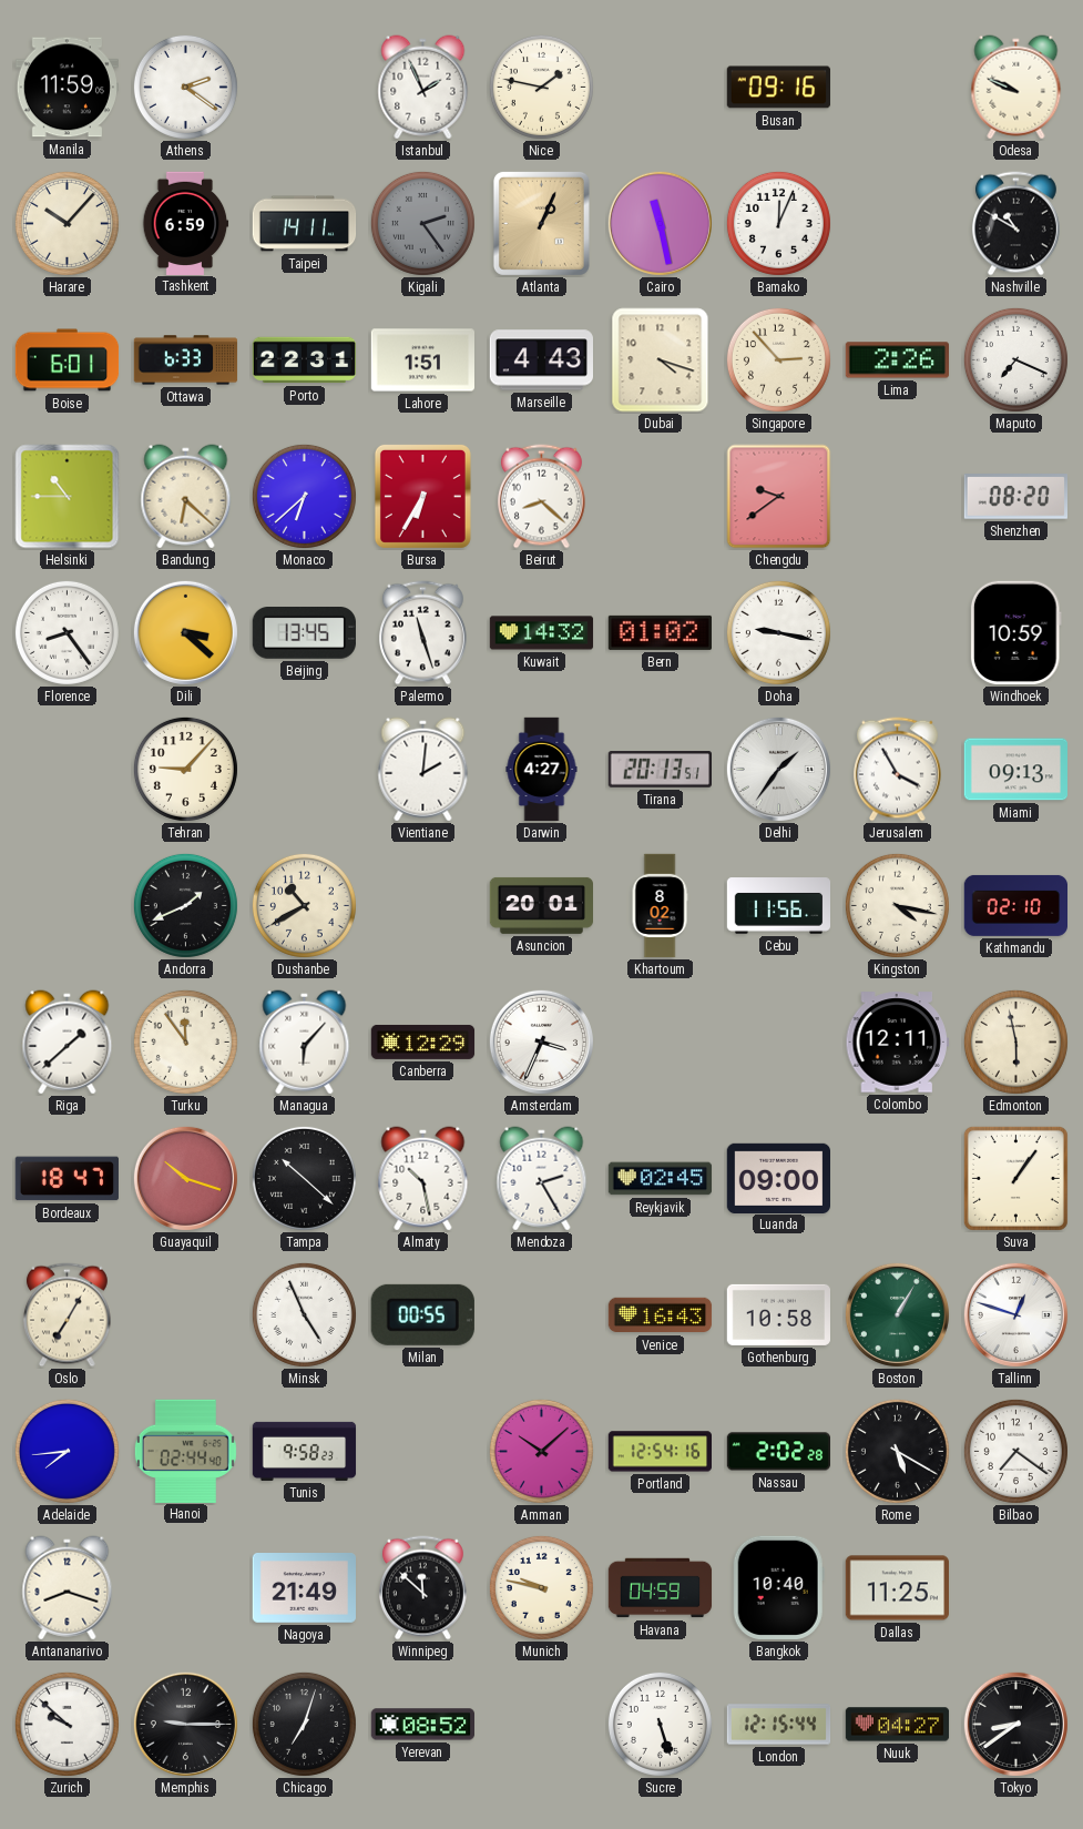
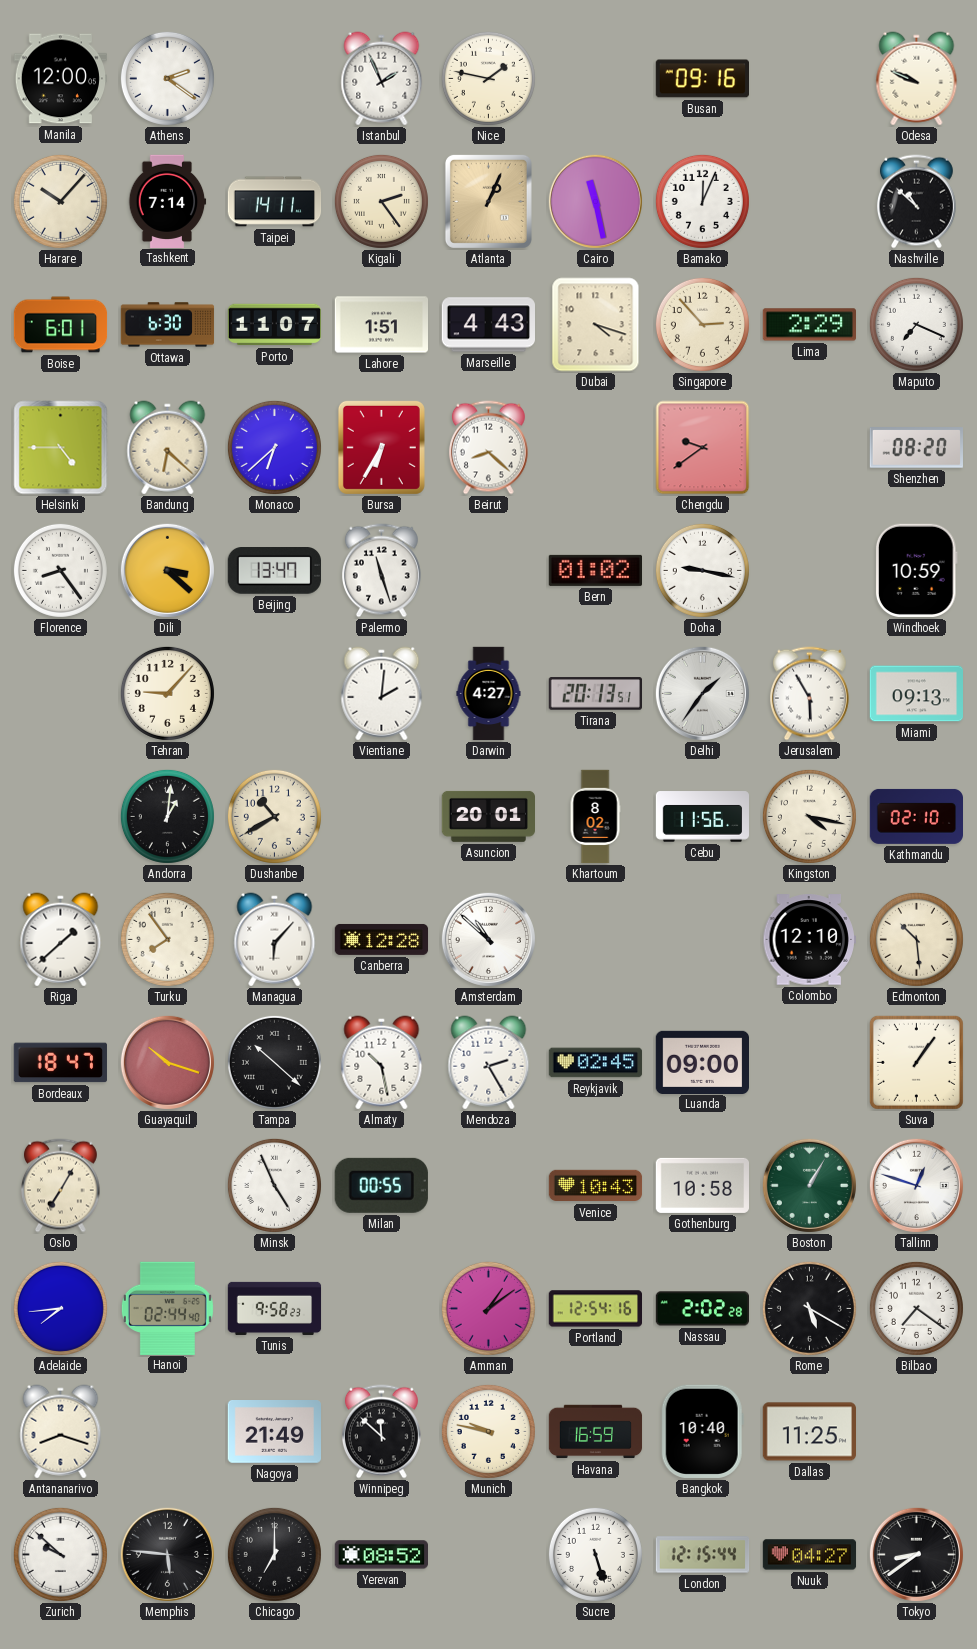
Manila: 11:59 -> 12:00 (60, 79)
Tashkent: 6:59 -> 7:14 (167, 201)
Kigali dial: grey -> cream (381, 201)
Nashville: 10:50 -> 10:52 (916, 202)
Ottawa: 6:33 -> 6:30 (168, 325)
Porto: 22:31 -> 11:07 (274, 325)
Lima: 2:26 -> 2:29 (809, 325)
Helsinki: 10:45 -> 4:45 (61, 448)
Beijing: 13:45 -> 13:47 (274, 571)
Kuwait: 14:32 -> none (542, 633)
Jerusalem: 3:55 -> 5:55 (809, 694)
Andorra: 1:41 -> 1:01 (167, 816)
Turku: 11:54 -> 7:54 (167, 939)
Canberra: 12:29 -> 12:28 (382, 939)
Amsterdam: 3:34 -> 10:52 (488, 939)
Colombo: 12:11 -> 12:10 (809, 940)
Edmonton: 5:58 -> 10:29 (916, 939)
Venice: 16:43 -> 10:43 (596, 1186)
Amman: 10:08 -> 1:09 (488, 1308)
Havana: 04:59 -> 16:59 (596, 1432)
Memphis: 9:15 -> 5:46 (167, 1554)
Chicago: 7:03 -> 7:00 (274, 1554)
